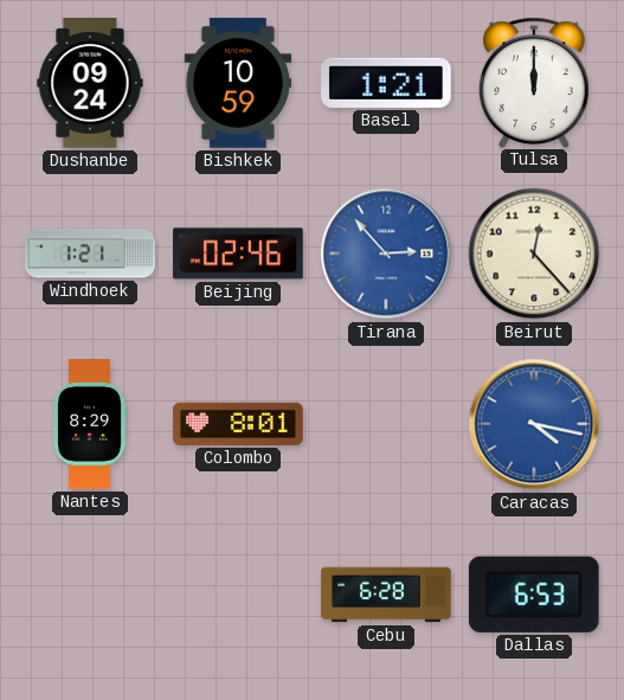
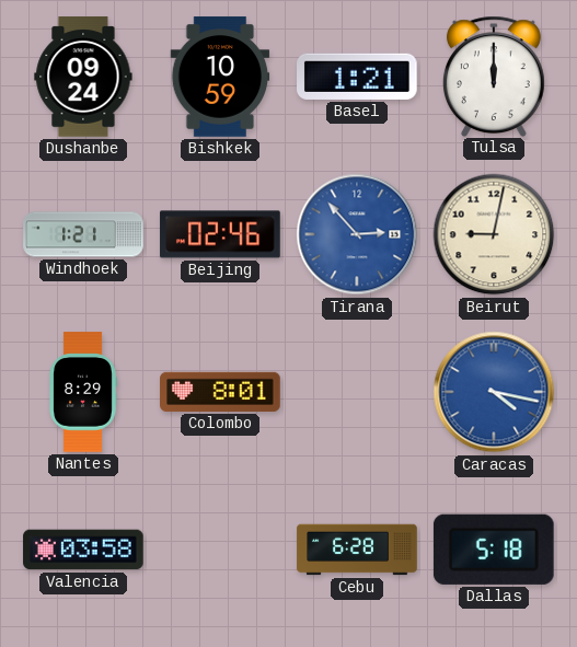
Beirut: 12:23 -> 9:02 (494, 234)
Valencia: none -> 03:58 (83, 550)
Dallas: 6:53 -> 5:18 (494, 550)
